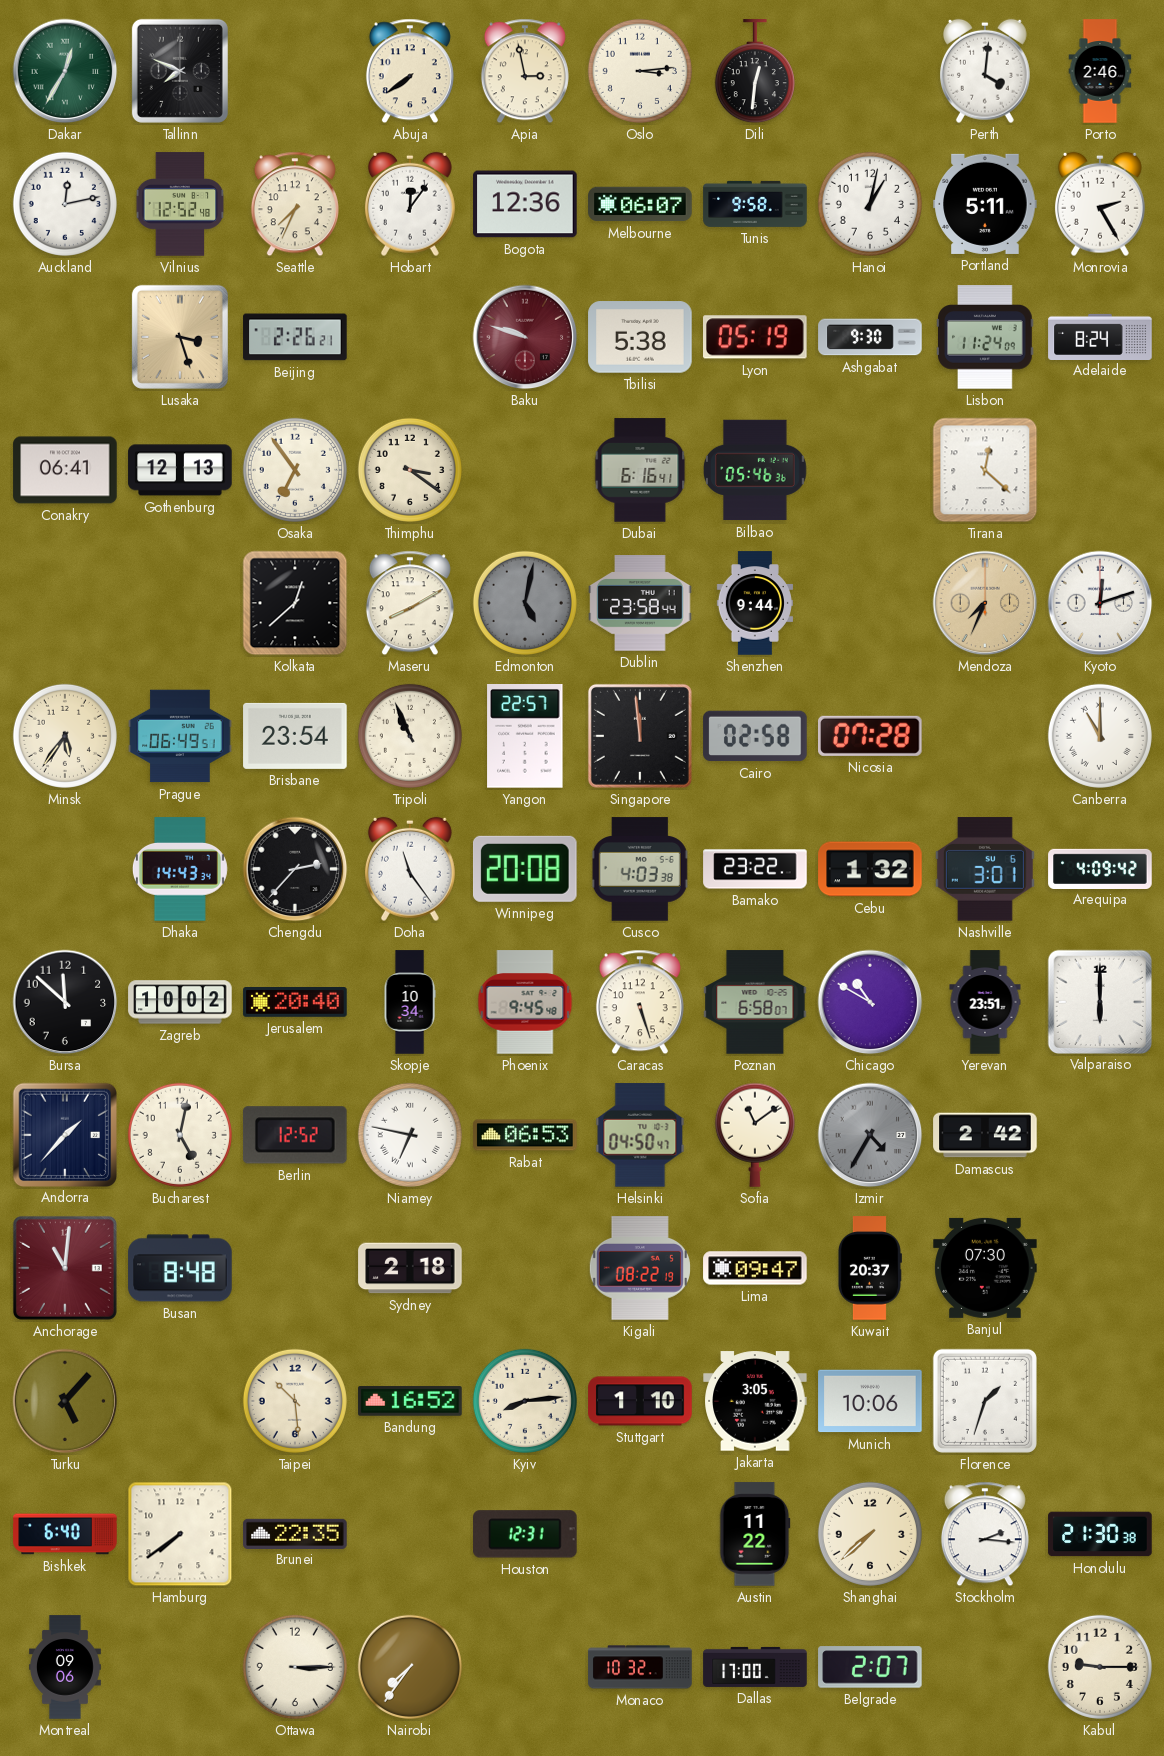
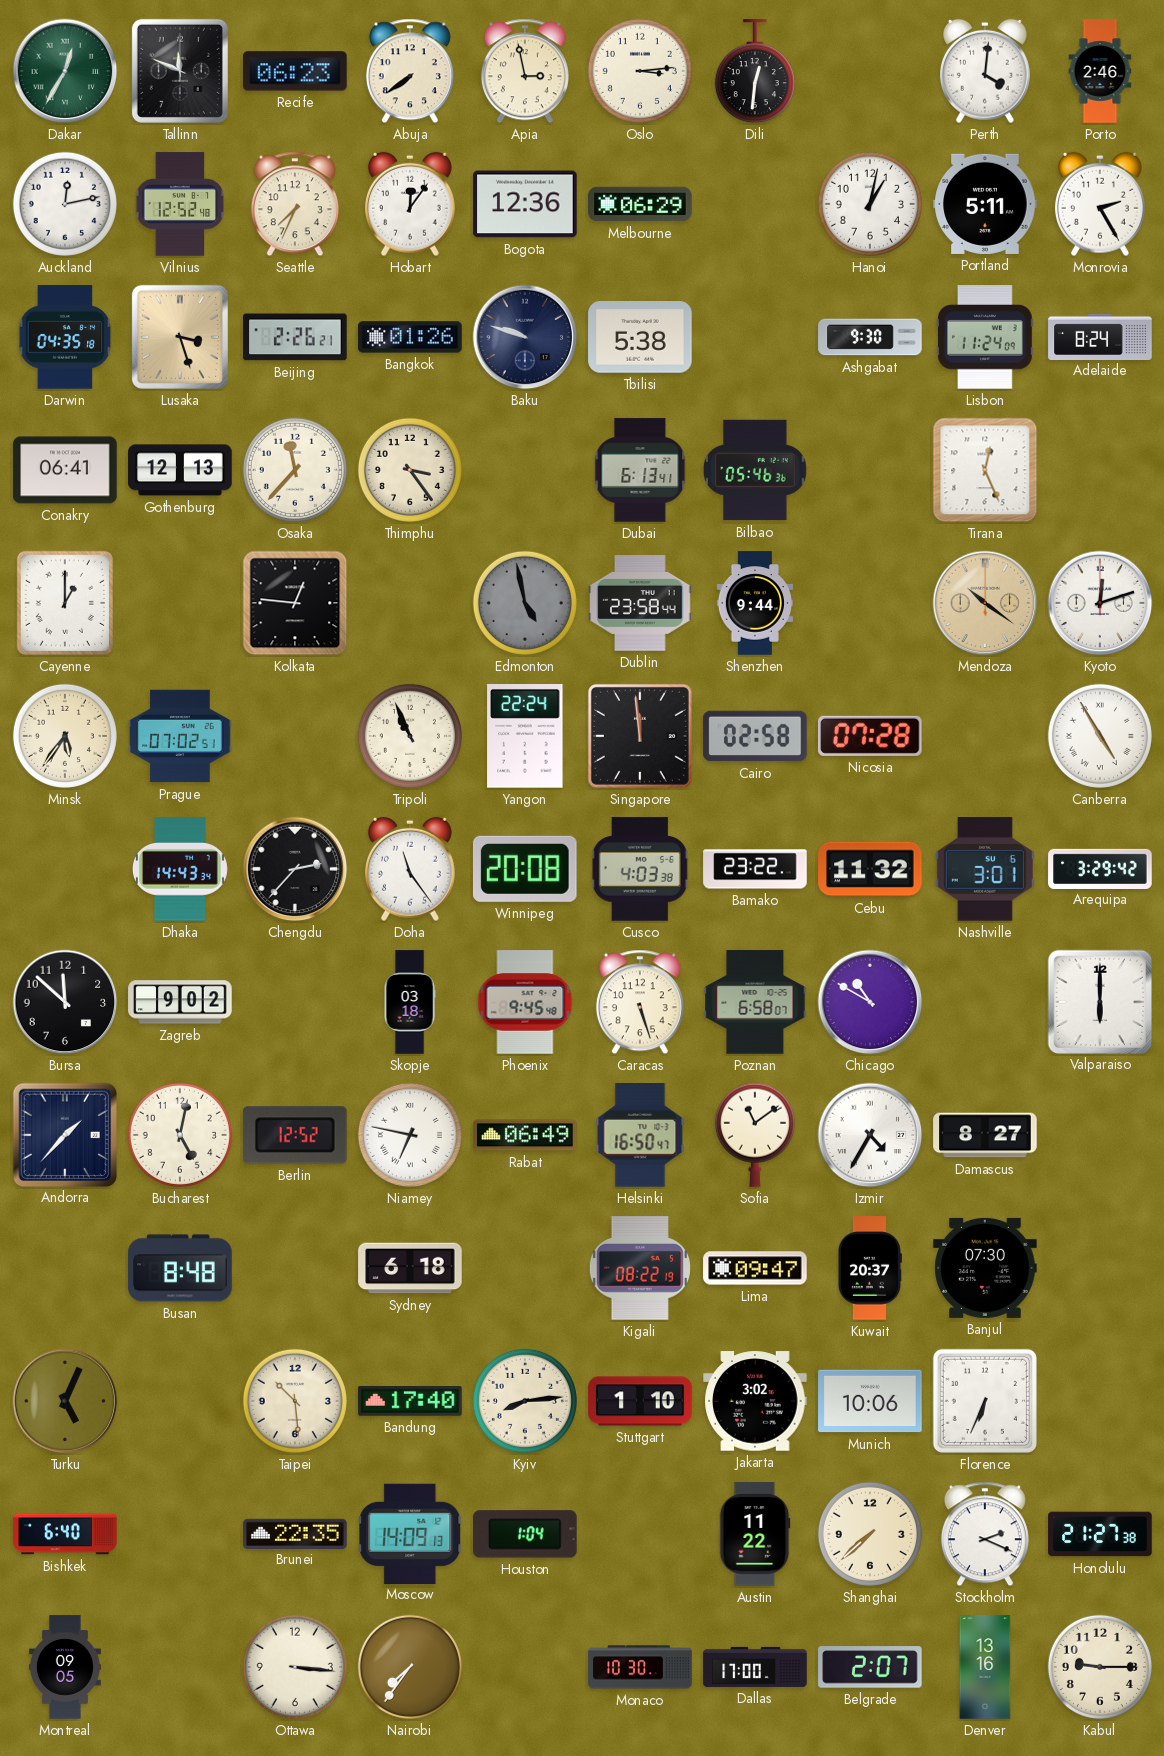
Tallinn: 7:49 -> 11:49 (180, 71)
Recife: none -> 06:23 (295, 71)
Melbourne: 06:07 -> 06:29 (640, 204)
Tunis: 9:58 -> none (755, 204)
Darwin: none -> 04:35 (65, 337)
Bangkok: none -> 01:26 (410, 337)
Baku dial: burgundy -> navy (525, 337)
Lyon: 05:19 -> none (756, 337)
Osaka: 6:54 -> 11:37 (295, 470)
Thimphu: 3:21 -> 3:24 (410, 470)
Dubai: 6:16 -> 6:13 (640, 470)
Tirana: 12:22 -> 12:26 (985, 470)
Cayenne: none -> 1:00 (65, 603)
Kolkata: 12:38 -> 12:46 (295, 603)
Maseru: 8:10 -> none (410, 603)
Edmonton: 5:02 -> 4:58 (525, 603)
Mendoza: 7:34 -> 10:21 (985, 603)
Prague: 06:49 -> 07:02 (180, 736)
Brisbane: 23:54 -> none (295, 736)
Yangon: 22:57 -> 22:24 (525, 737)
Canberra: 11:00 -> 4:55 (1100, 736)
Cebu: 1:32 -> 11:32 (870, 869)
Arequipa: 4:09 -> 3:29 (1100, 868)
Zagreb: 10:02 -> 9:02 (180, 1002)
Jerusalem: 20:40 -> none (295, 1003)
Skopje: 10:34 -> 03:18 (410, 1002)
Yerevan: 23:51 -> none (985, 1002)
Rabat: 06:53 -> 06:49 (525, 1135)
Helsinki: 04:50 -> 16:50 (640, 1135)
Izmir dial: grey -> white (870, 1135)
Damascus: 2:42 -> 8:27 (985, 1135)
Anchorage: 11:01 -> none (65, 1268)
Sydney: 2:18 -> 6:18 (410, 1268)
Turku: 5:07 -> 5:04 (65, 1401)
Bandung: 16:52 -> 17:40 (410, 1401)
Jakarta: 3:05 -> 3:02 (755, 1401)
Florence: 1:33 -> 6:34 (985, 1401)
Hamburg: 7:39 -> none (180, 1534)
Moscow: none -> 14:09 (410, 1533)
Houston: 12:31 -> 1:04 (525, 1534)
Stockholm: 2:16 -> 2:19 (985, 1534)
Honolulu: 21:30 -> 21:27 (1100, 1534)
Montreal: 09:06 -> 09:05 (65, 1667)
Ottawa: 3:15 -> 3:16 (295, 1667)
Monaco: 10:32 -> 10:30 (640, 1667)
Denver: none -> 13:16 (985, 1667)
